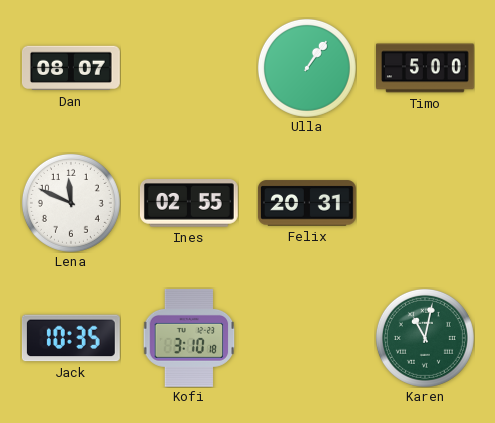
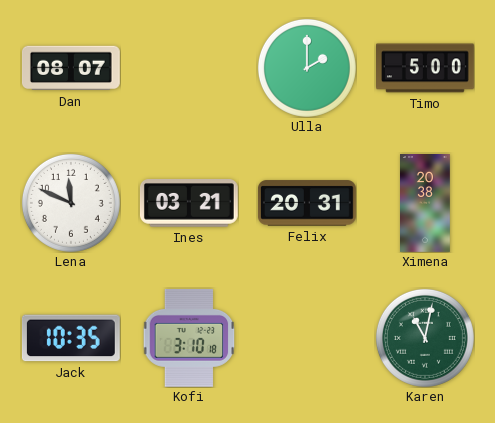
Ulla: 1:06 -> 2:00 (307, 68)
Ines: 02:55 -> 03:21 (189, 204)
Ximena: none -> 20:38 (426, 204)
